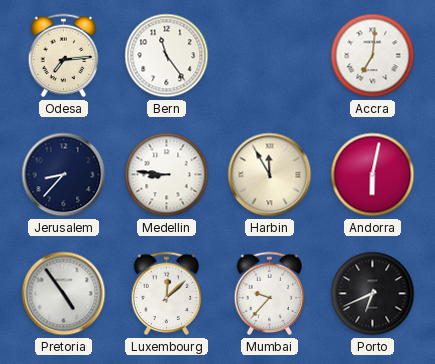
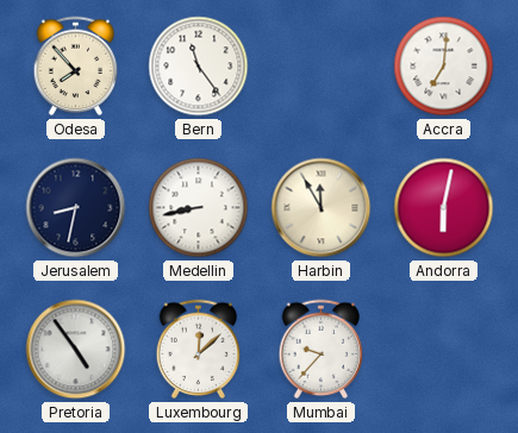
Odesa: 7:14 -> 7:53 (76, 67)
Jerusalem: 8:37 -> 8:32 (76, 208)
Medellin: 8:46 -> 8:43 (199, 208)
Porto: 6:41 -> none (373, 294)
